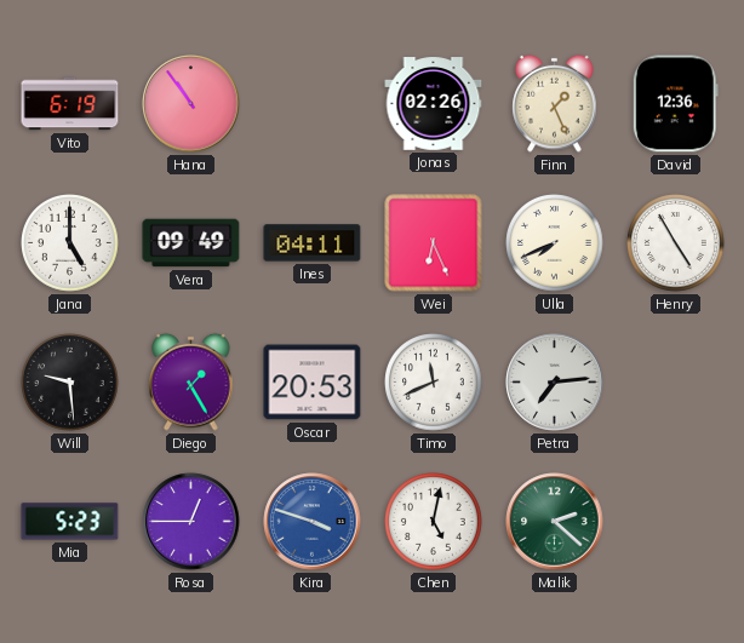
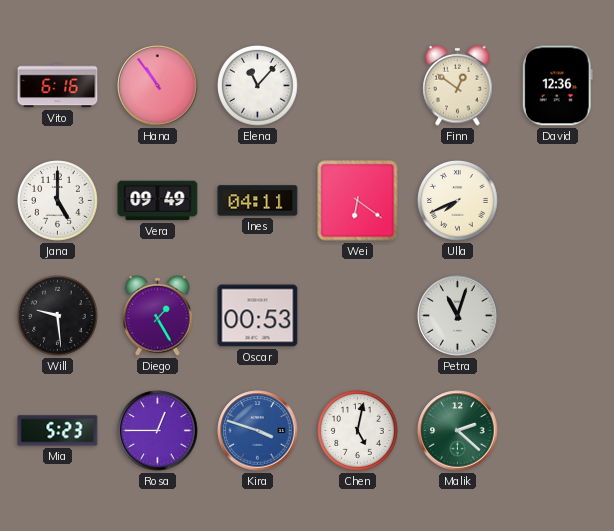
Vito: 6:19 -> 6:16 (58, 86)
Elena: none -> 11:07 (258, 86)
Jonas: 02:26 -> none (434, 104)
Finn: 1:26 -> 12:51 (458, 85)
Wei: 6:26 -> 6:21 (358, 201)
Henry: 4:55 -> none (676, 243)
Oscar: 20:53 -> 00:53 (258, 316)
Timo: 11:41 -> none (434, 383)
Petra: 7:14 -> 11:03 (458, 316)
